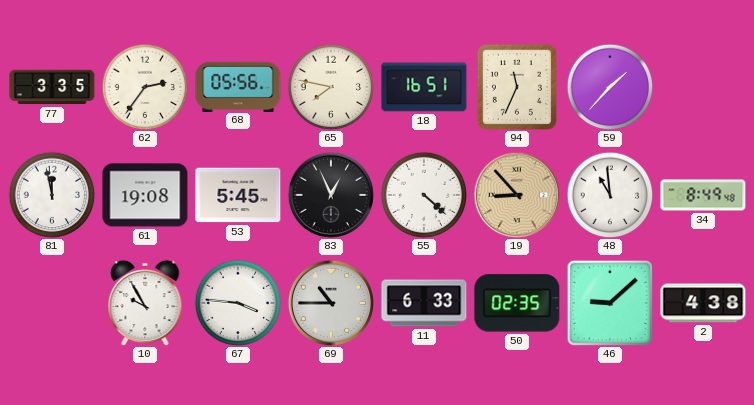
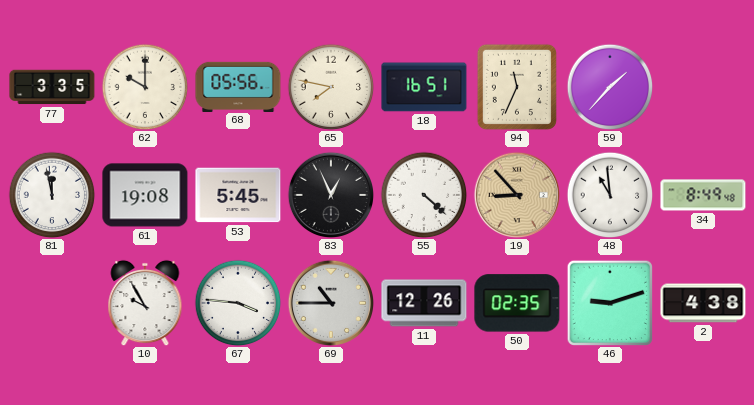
62: 2:36 -> 10:00 (145, 87)
11: 6:33 -> 12:26 (424, 303)
46: 9:08 -> 9:12 (609, 302)
